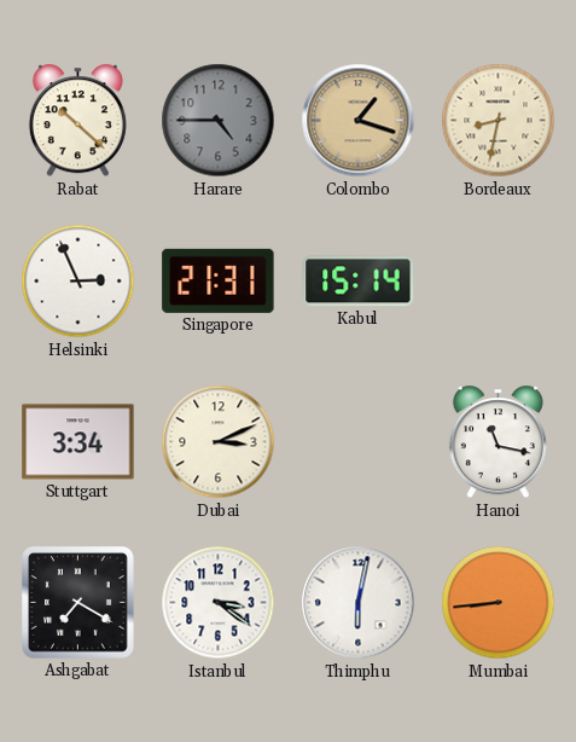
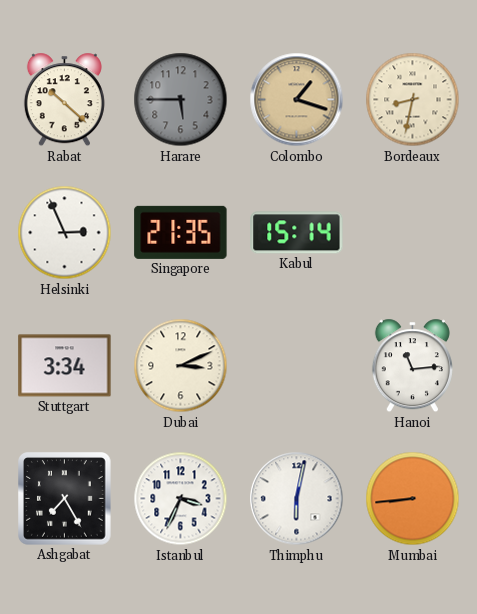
Harare: 4:45 -> 5:45 (181, 100)
Singapore: 21:31 -> 21:35 (181, 232)
Hanoi: 11:17 -> 11:14 (412, 366)
Ashgabat: 7:20 -> 7:25 (65, 499)
Istanbul: 3:21 -> 3:34 (181, 499)
